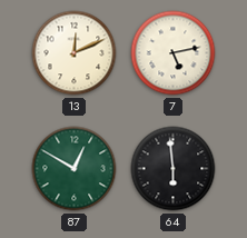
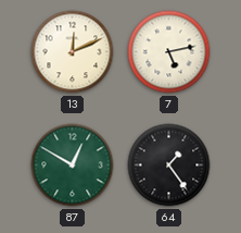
64: 5:59 -> 1:24 (169, 165)
